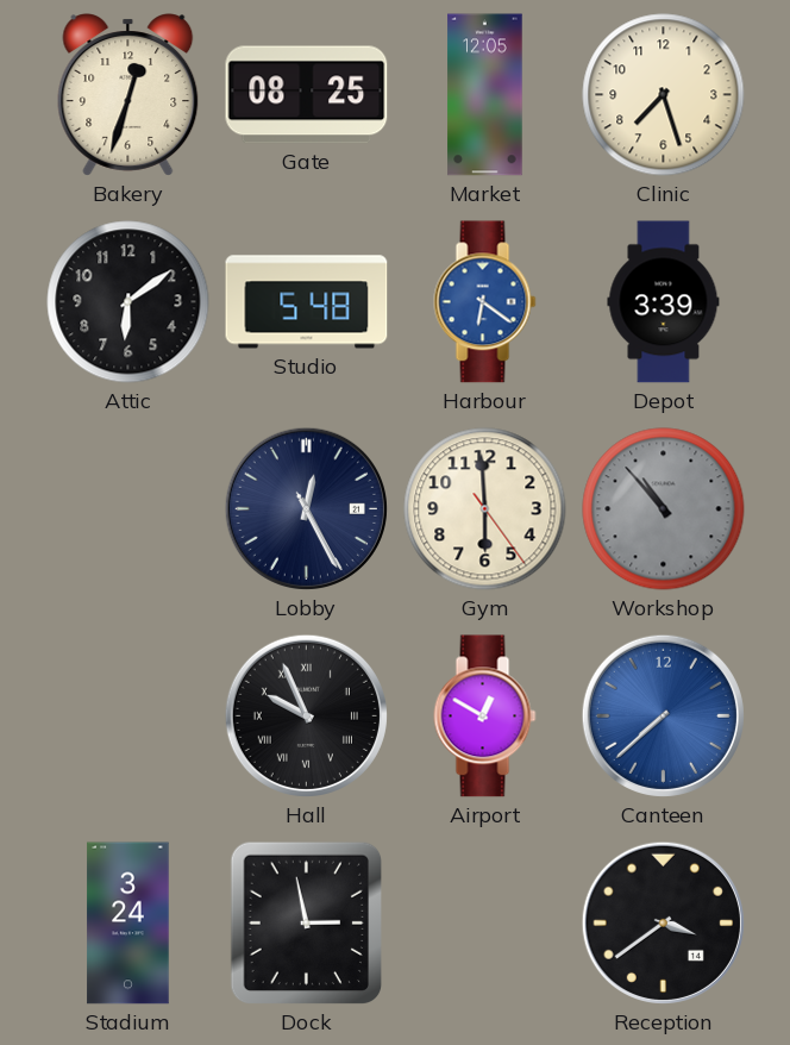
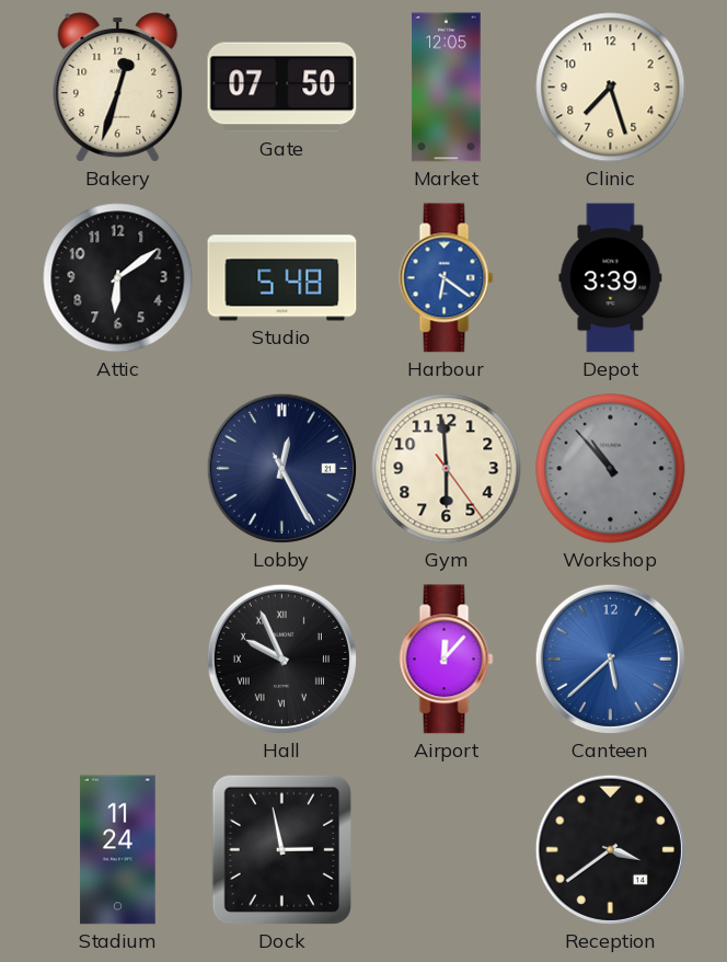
Gate: 08:25 -> 07:50 (282, 88)
Airport: 12:50 -> 12:07 (447, 660)
Canteen: 7:38 -> 5:38 (610, 658)
Stadium: 3:24 -> 11:24 (118, 850)
